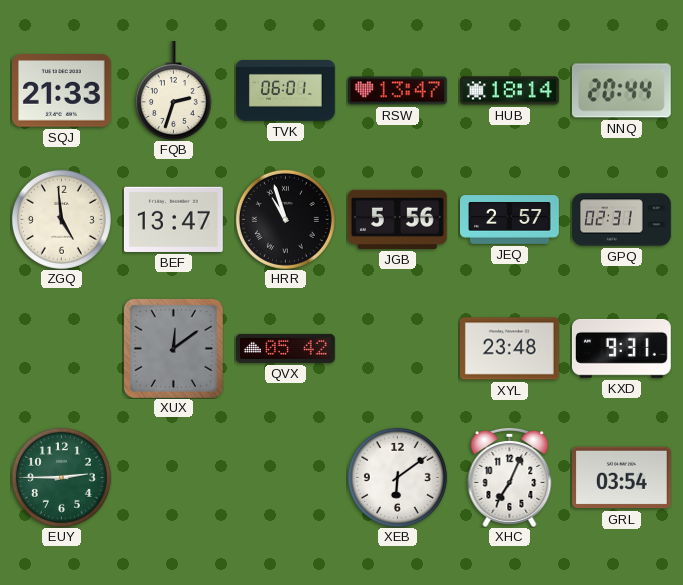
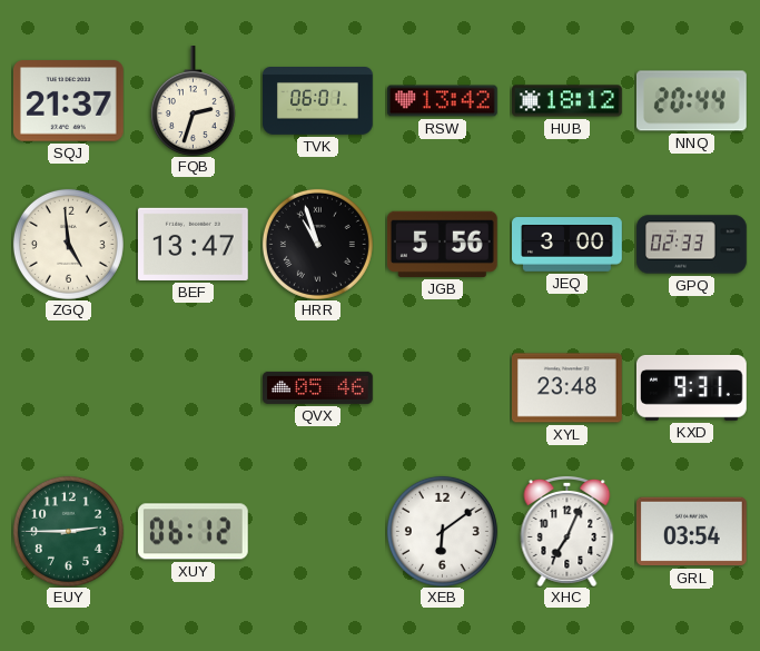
SQJ: 21:33 -> 21:37 (68, 101)
RSW: 13:47 -> 13:42 (443, 101)
HUB: 18:14 -> 18:12 (567, 101)
JEQ: 2:57 -> 3:00 (567, 245)
GPQ: 02:31 -> 02:33 (692, 245)
XUX: 12:09 -> none (173, 348)
QVX: 05:42 -> 05:46 (318, 387)
XUY: none -> 06:12 (193, 532)
